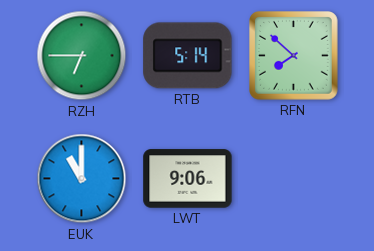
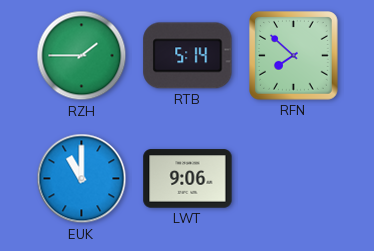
RZH: 6:45 -> 1:45 (82, 56)
